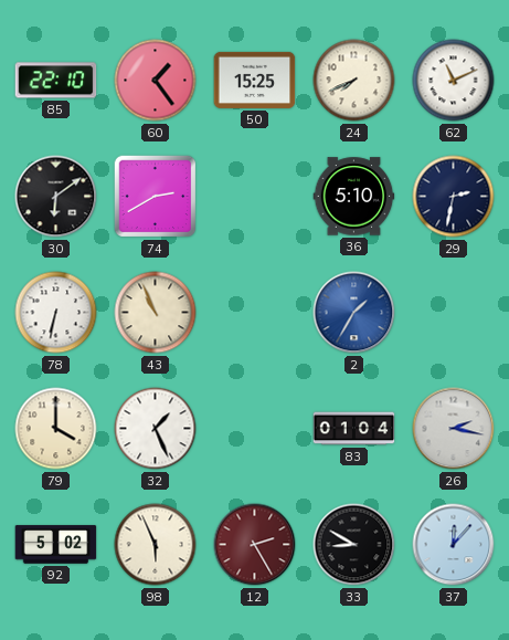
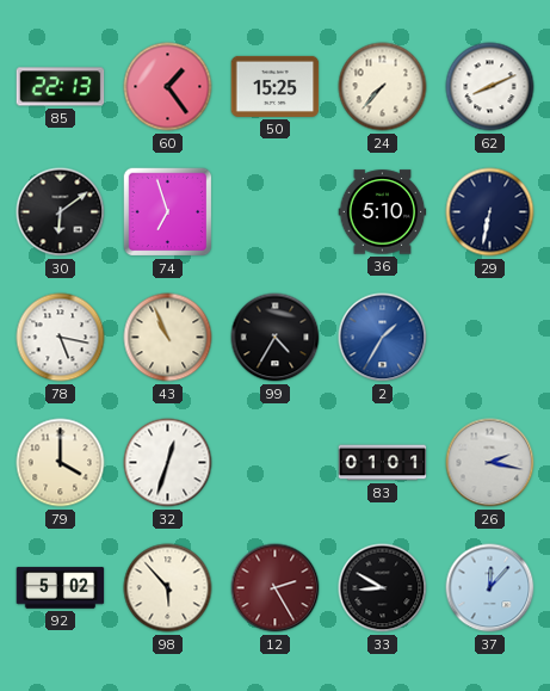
85: 22:10 -> 22:13 (61, 87)
24: 7:41 -> 7:37 (383, 87)
62: 11:11 -> 8:11 (490, 87)
74: 2:40 -> 6:57 (168, 212)
29: 2:32 -> 6:32 (490, 212)
78: 6:32 -> 5:17 (61, 338)
99: none -> 4:35 (276, 338)
32: 1:26 -> 12:33 (168, 463)
83: 01:04 -> 01:01 (383, 463)
98: 5:56 -> 5:53 (168, 588)
